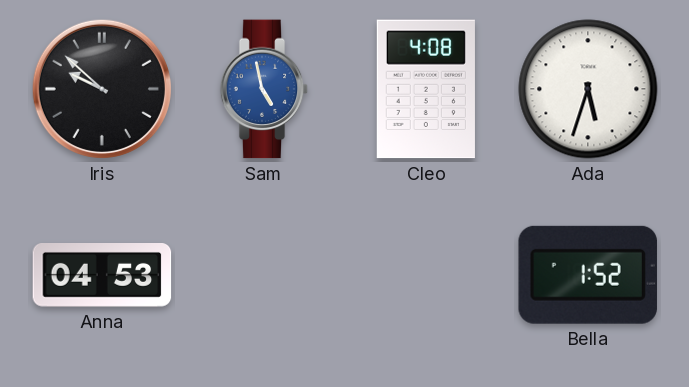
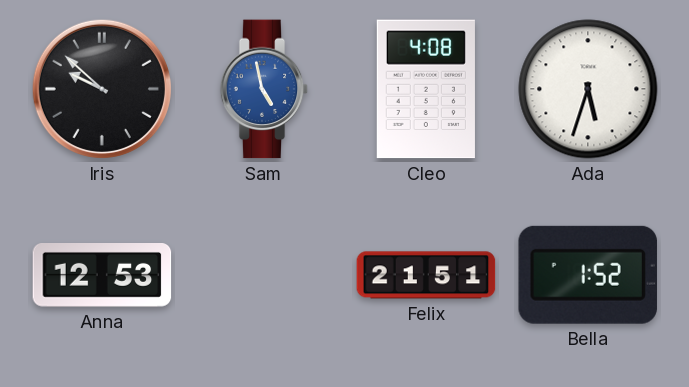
Anna: 04:53 -> 12:53 (102, 276)
Felix: none -> 21:51 (426, 275)
